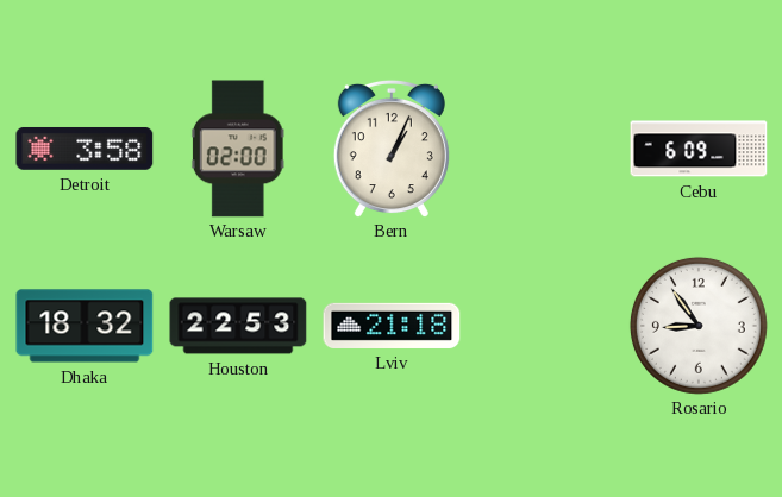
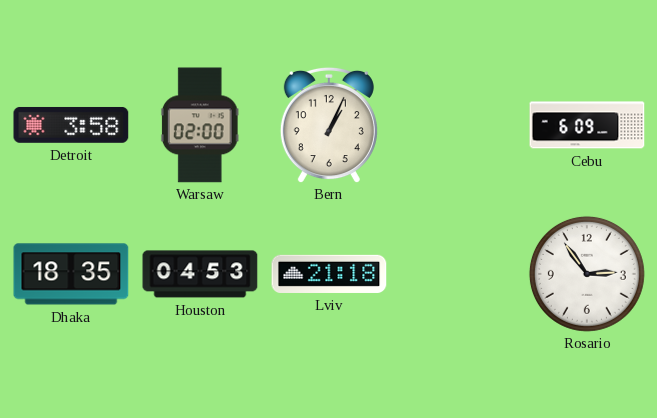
Dhaka: 18:32 -> 18:35 (71, 274)
Houston: 22:53 -> 04:53 (200, 274)
Rosario: 8:54 -> 2:54 (587, 274)
